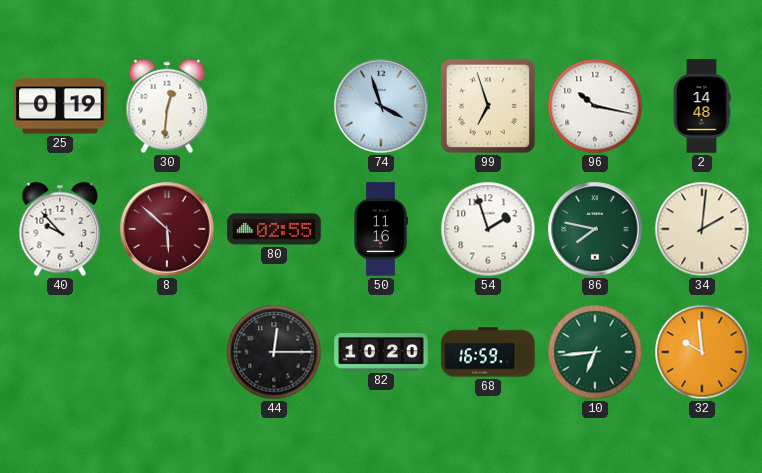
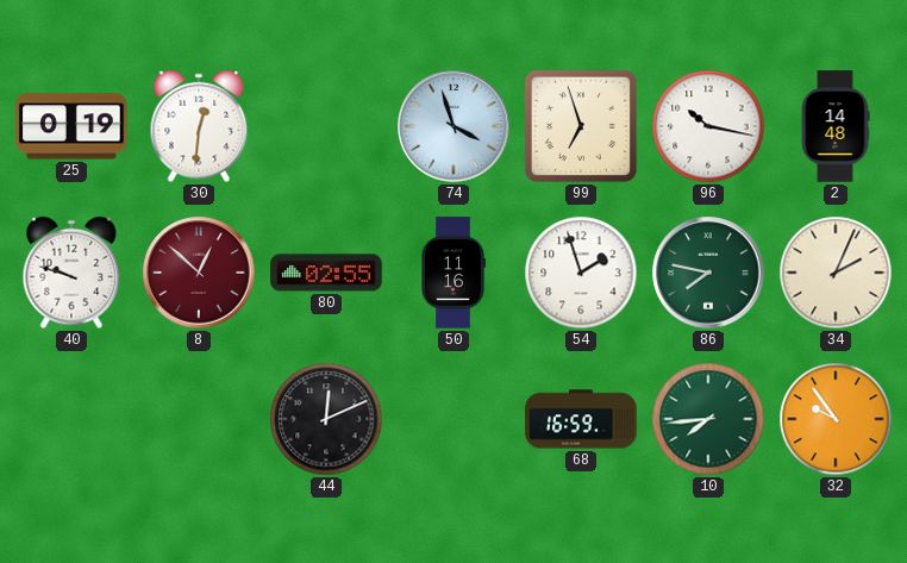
40: 9:53 -> 9:48 (71, 273)
8: 5:52 -> 12:52 (199, 273)
34: 2:01 -> 2:04 (836, 273)
44: 12:15 -> 12:11 (326, 419)
82: 10:20 -> none (381, 352)
10: 6:44 -> 7:44 (708, 419)
32: 9:59 -> 9:54 (836, 419)
